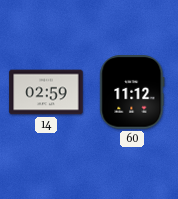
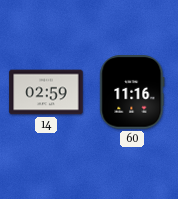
60: 11:12 -> 11:16 (132, 92)
